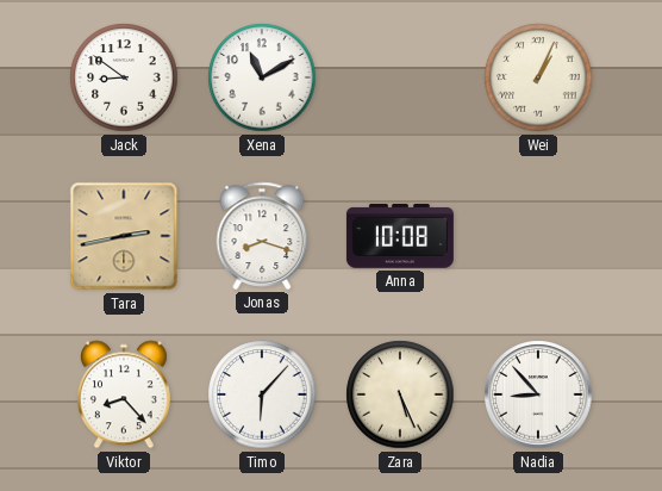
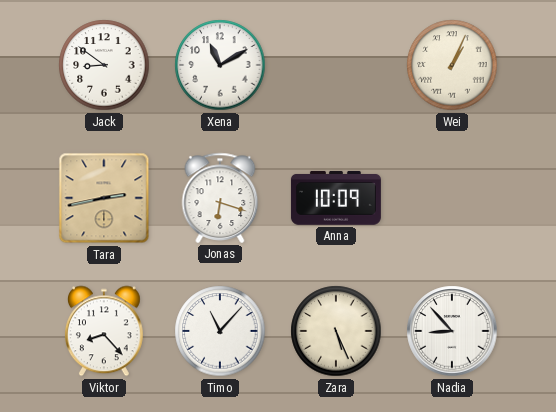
Jonas: 8:18 -> 6:18 (220, 198)
Anna: 10:08 -> 10:09 (336, 198)
Timo: 6:07 -> 11:07 (220, 331)
